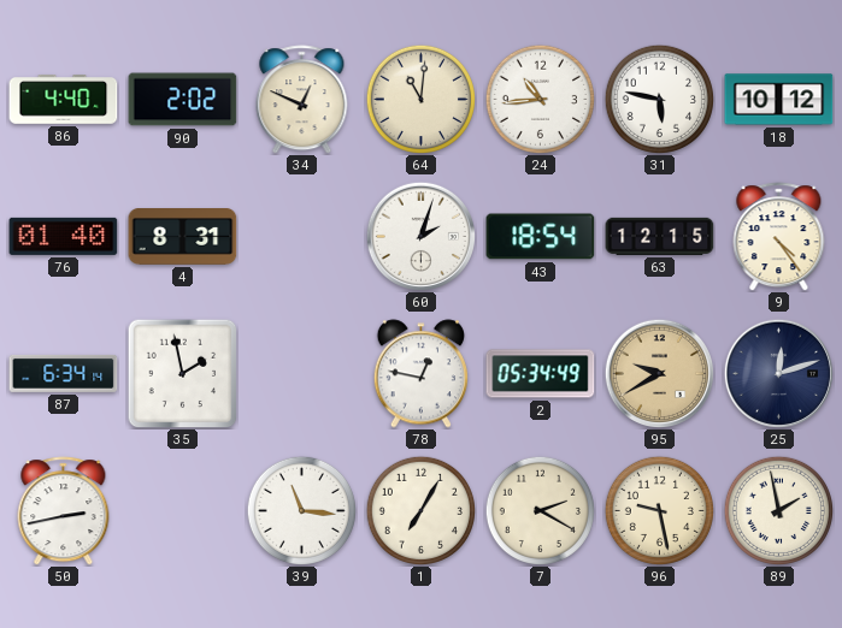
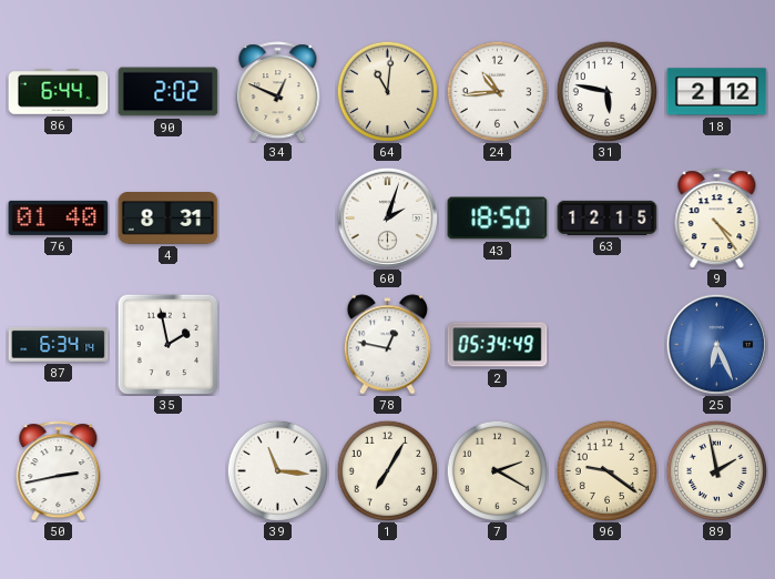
86: 4:40 -> 6:44 (59, 92)
18: 10:12 -> 2:12 (717, 92)
43: 18:54 -> 18:50 (498, 219)
95: 9:40 -> none (659, 373)
25: 12:12 -> 6:26 (716, 344)
25 dial: navy -> blue (716, 344)
96: 9:28 -> 9:21 (606, 470)
